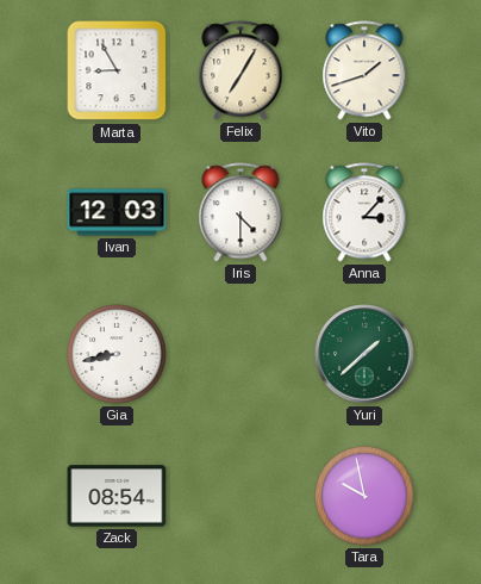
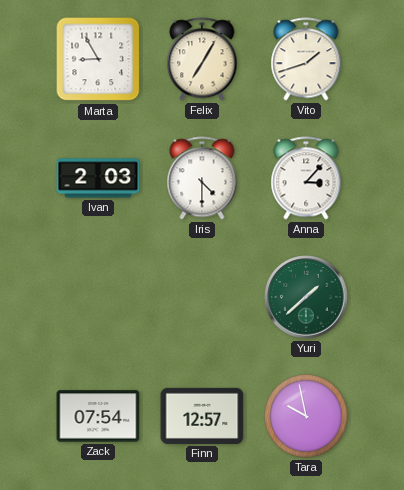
Ivan: 12:03 -> 2:03 (98, 178)
Gia: 8:43 -> none (118, 355)
Zack: 08:54 -> 07:54 (98, 416)
Finn: none -> 12:57 (202, 416)
